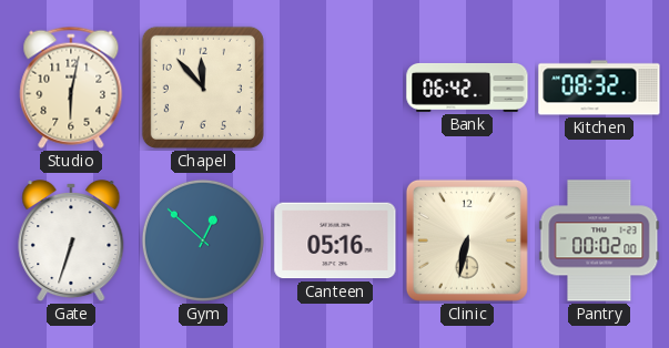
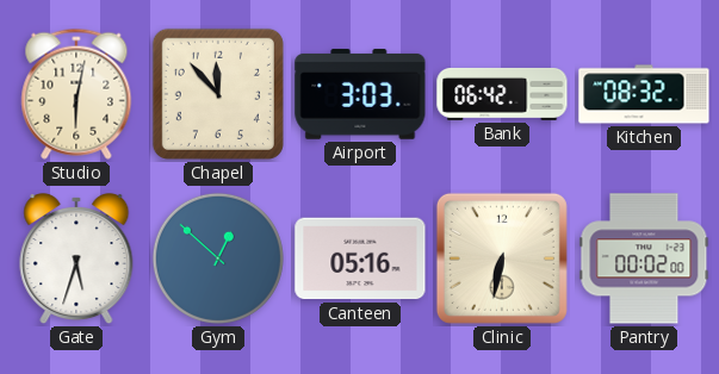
Airport: none -> 3:03 (360, 94)
Gate: 6:33 -> 5:33 (76, 260)
